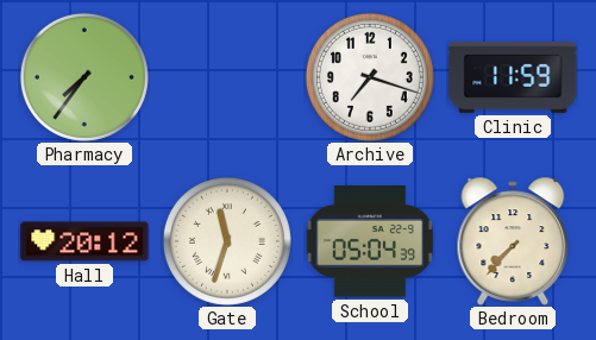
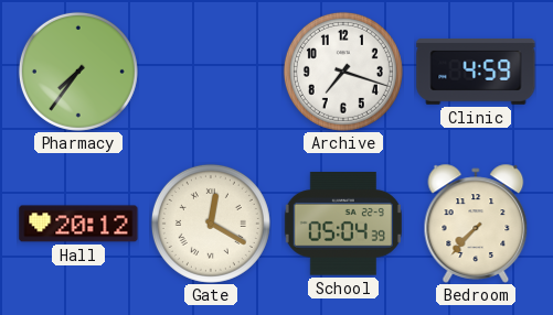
Clinic: 11:59 -> 4:59 (476, 72)
Gate: 11:33 -> 12:20 (211, 224)
